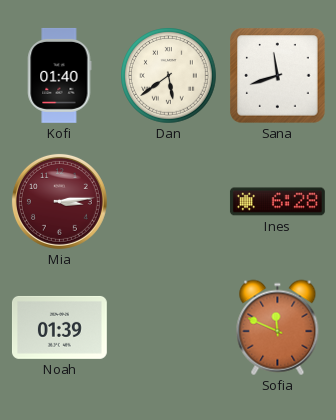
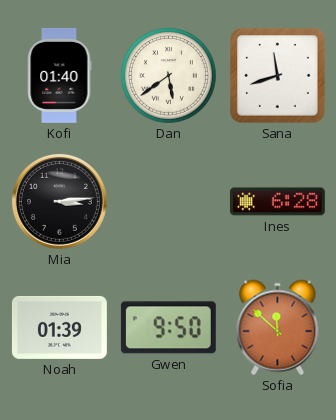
Mia dial: burgundy -> black (59, 201)
Gwen: none -> 9:50 (168, 328)
Sofia: 11:49 -> 11:52 (278, 328)
